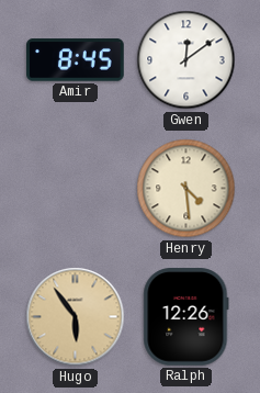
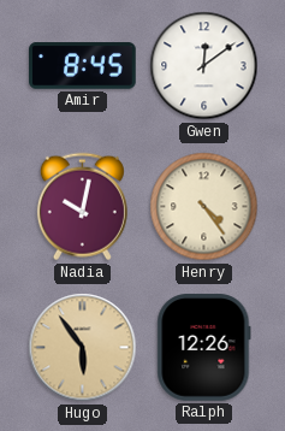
Nadia: none -> 10:02 (82, 207)
Henry: 4:29 -> 4:24 (204, 207)
